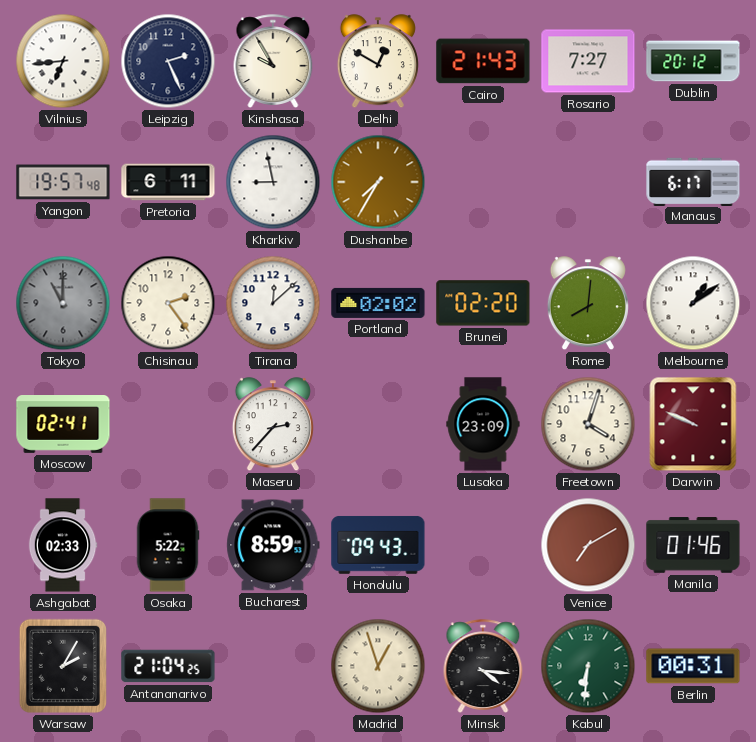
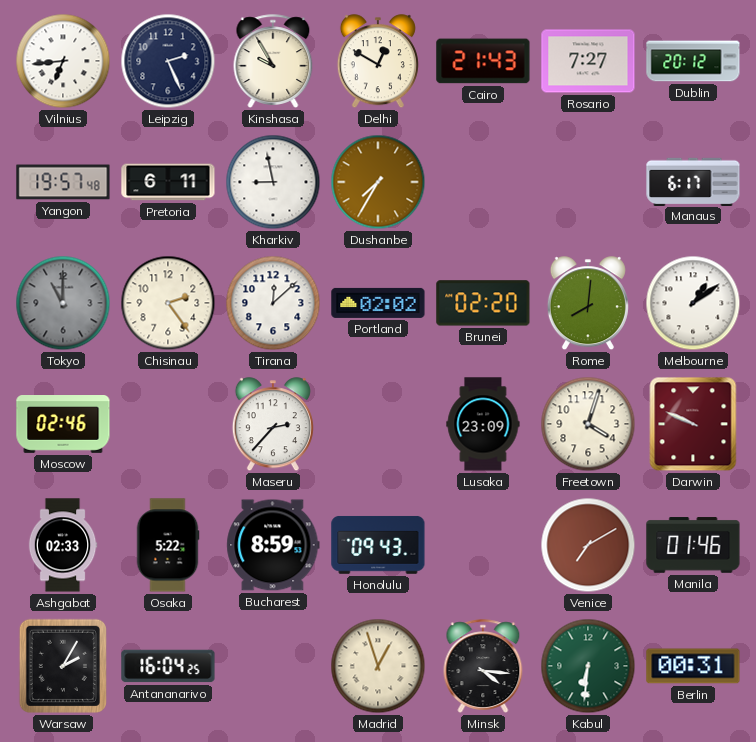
Moscow: 02:41 -> 02:46 (63, 425)
Antananarivo: 21:04 -> 16:04 (168, 666)
